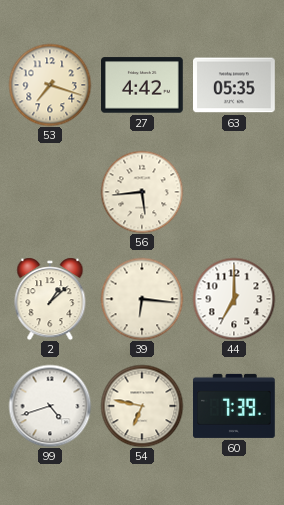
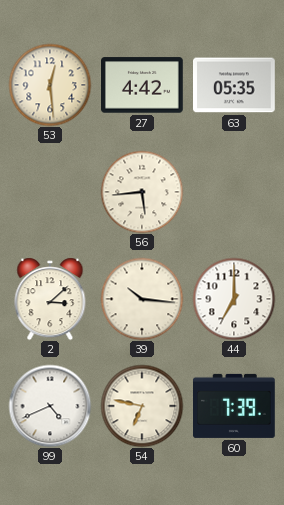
53: 7:18 -> 12:29 (50, 85)
2: 1:08 -> 3:08 (50, 299)
39: 6:16 -> 10:16 (142, 299)
99: 4:42 -> 4:41 (50, 406)
